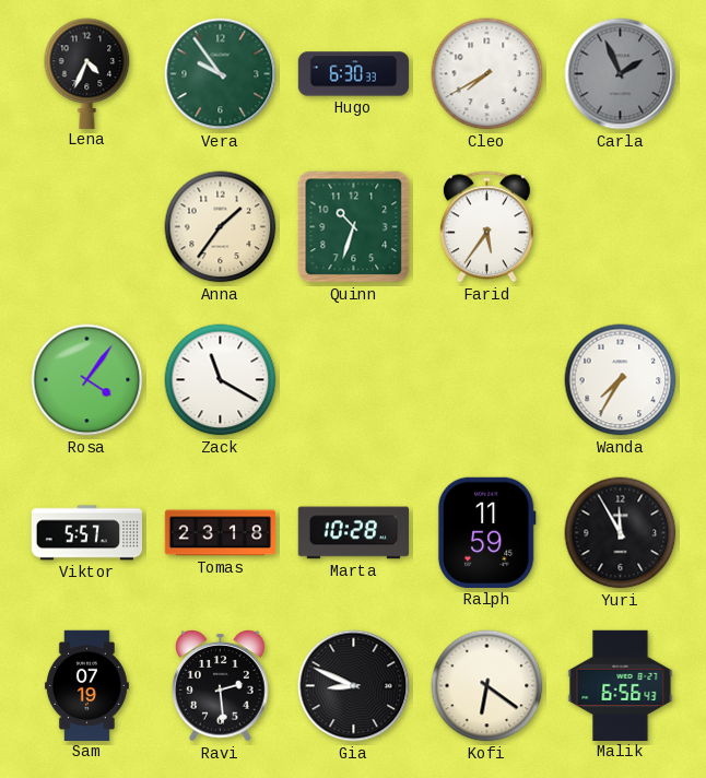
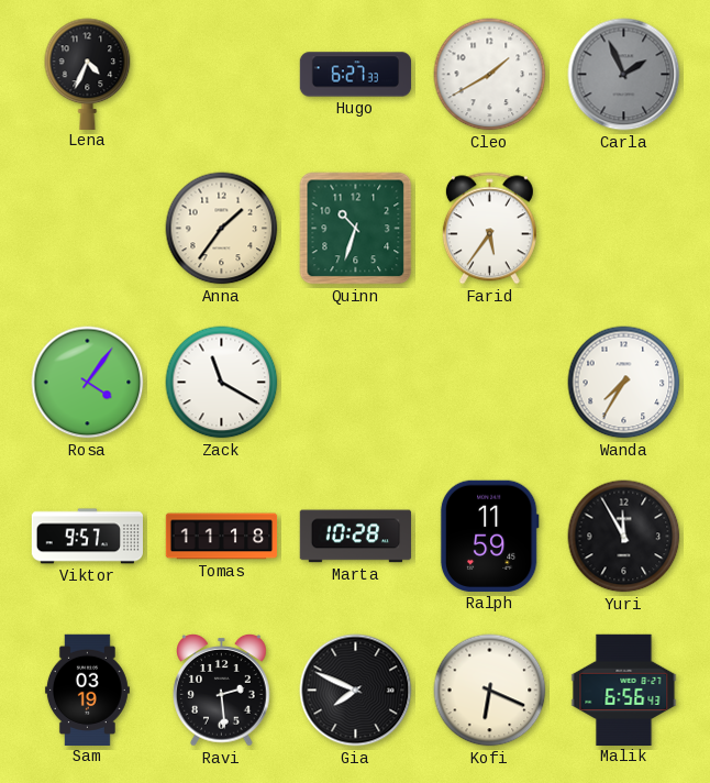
Vera: 9:54 -> none (221, 74)
Hugo: 6:30 -> 6:27 (356, 75)
Cleo: 7:40 -> 1:40 (490, 75)
Viktor: 5:57 -> 9:57 (87, 537)
Tomas: 23:18 -> 11:18 (222, 537)
Sam: 07:19 -> 03:19 (87, 690)
Gia: 8:49 -> 7:49 (356, 691)
Kofi: 6:21 -> 6:19 (490, 691)
